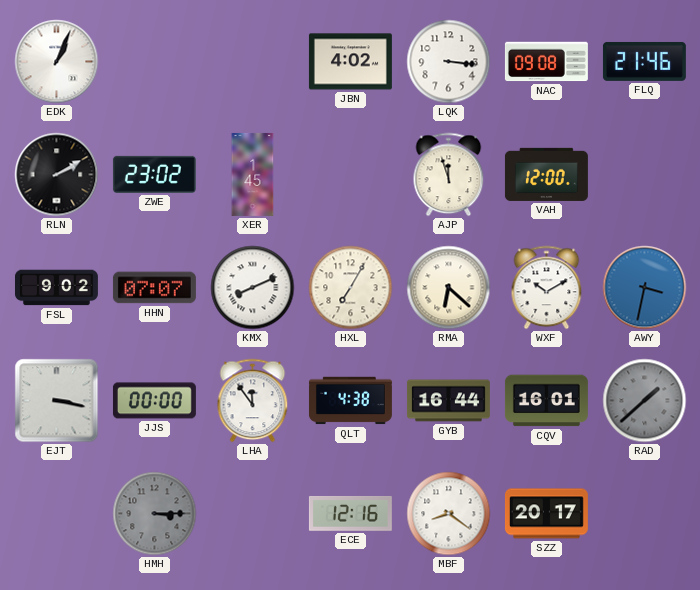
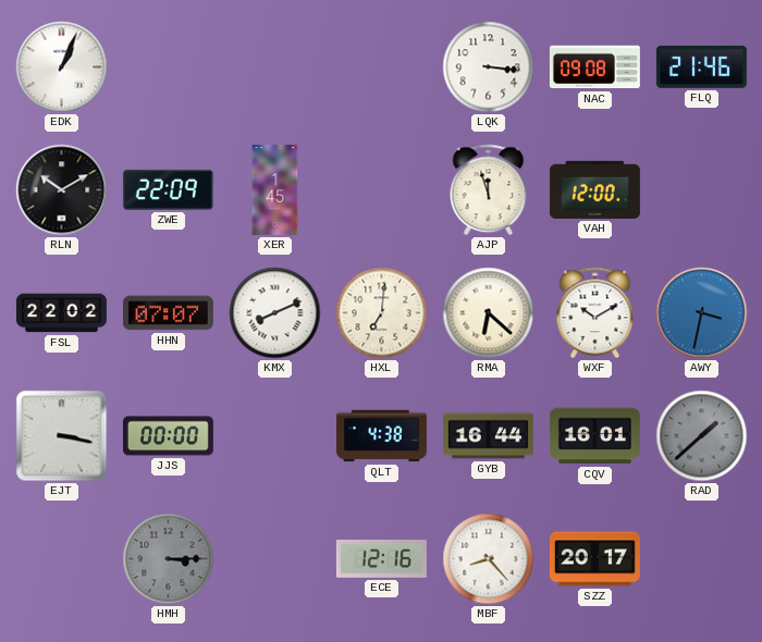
JBN: 4:02 -> none (350, 62)
RLN: 2:10 -> 10:10 (62, 190)
ZWE: 23:02 -> 22:09 (168, 189)
FSL: 9:02 -> 22:02 (61, 313)
HXL: 7:05 -> 7:01 (382, 313)
LHA: 11:54 -> none (253, 401)
MBF: 8:21 -> 8:23 (489, 559)
